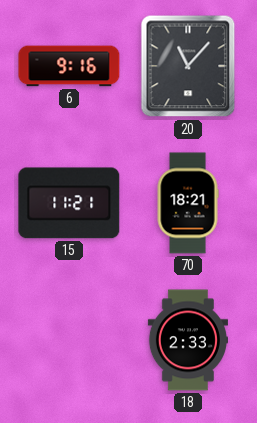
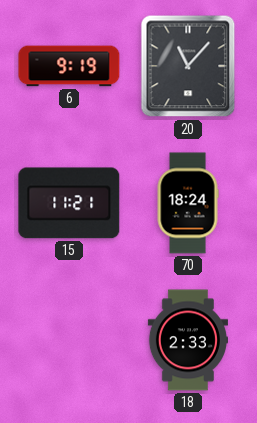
6: 9:16 -> 9:19 (69, 66)
70: 18:21 -> 18:24 (188, 203)
